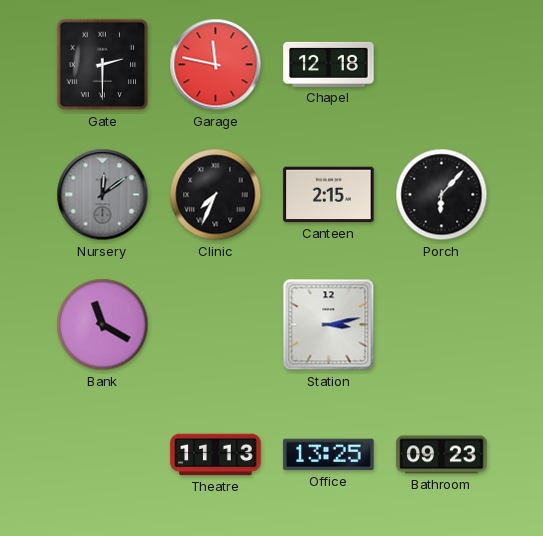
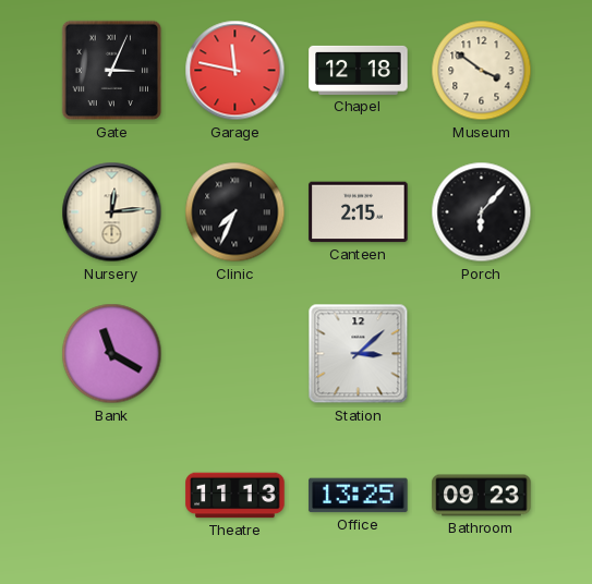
Gate: 2:30 -> 3:04 (112, 71)
Museum: none -> 3:51 (482, 71)
Nursery: 12:09 -> 12:14 (112, 212)
Nursery dial: grey -> cream (112, 212)
Station: 3:13 -> 3:08 (359, 354)
